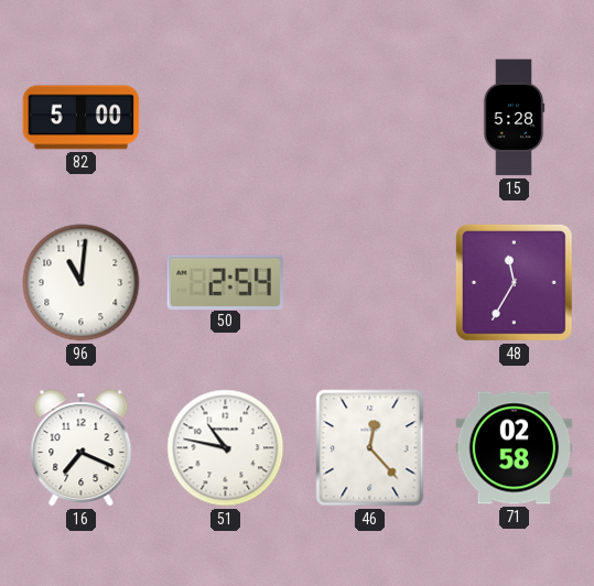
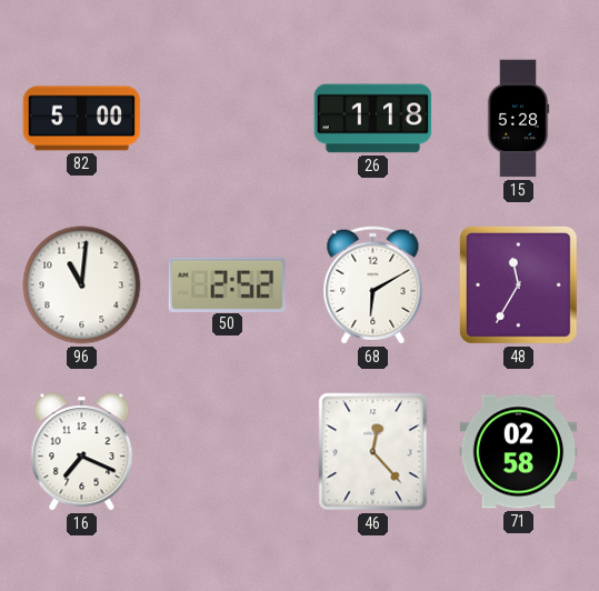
26: none -> 1:18 (373, 119)
50: 2:54 -> 2:52 (227, 284)
68: none -> 6:10 (373, 286)
51: 10:47 -> none (226, 448)
